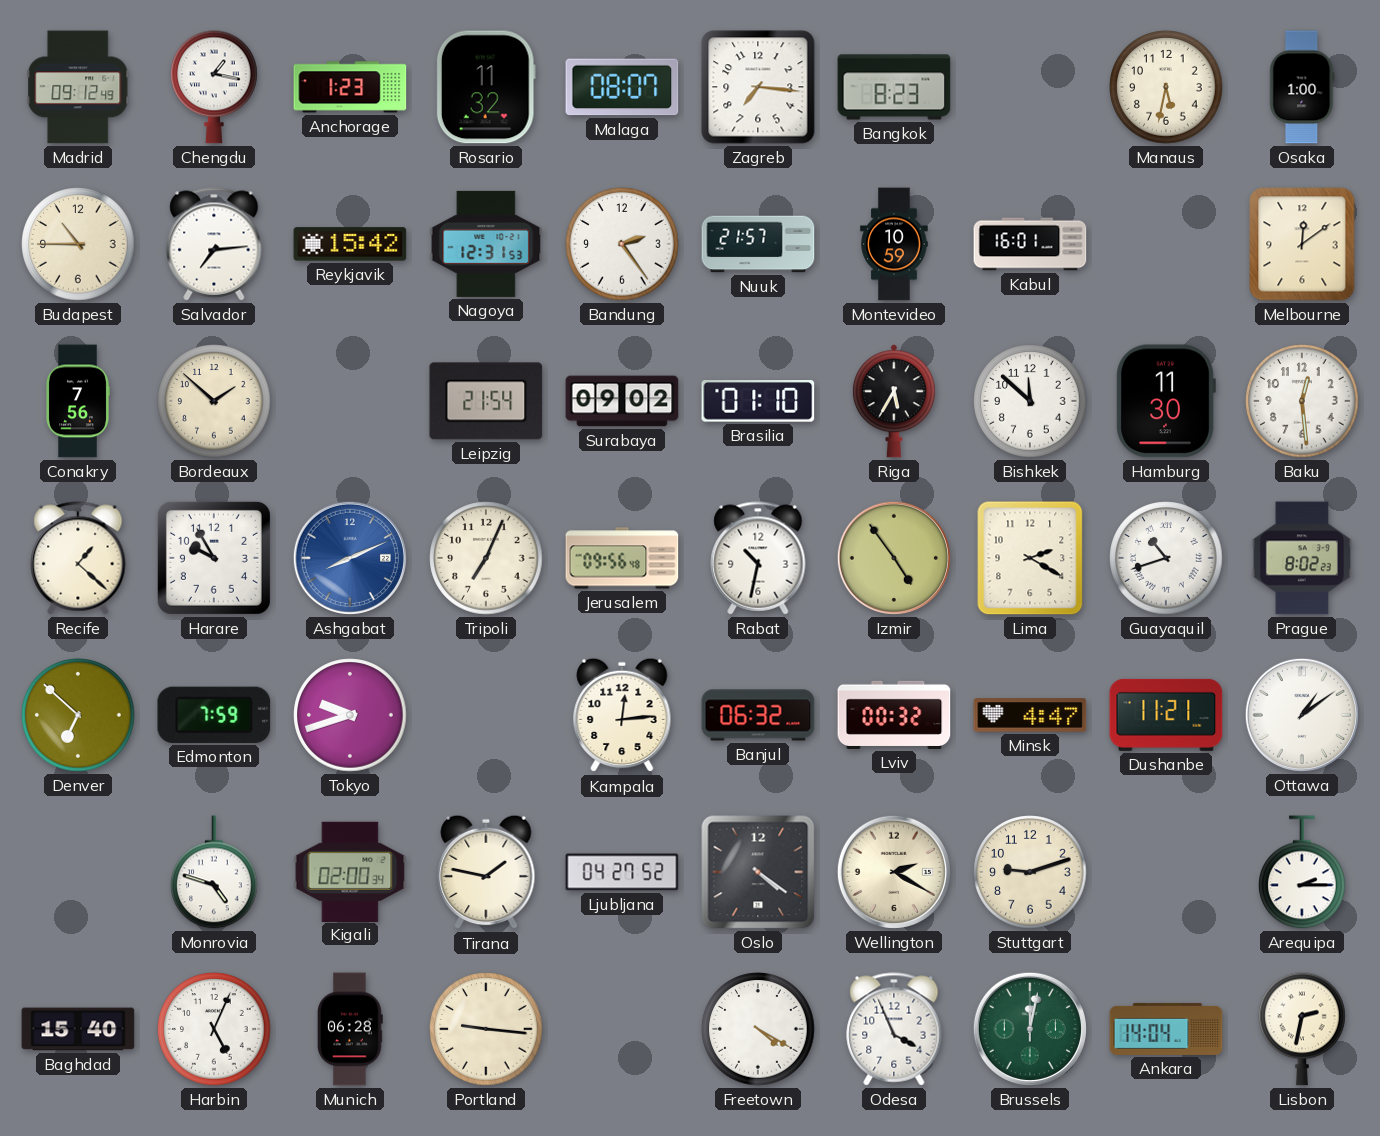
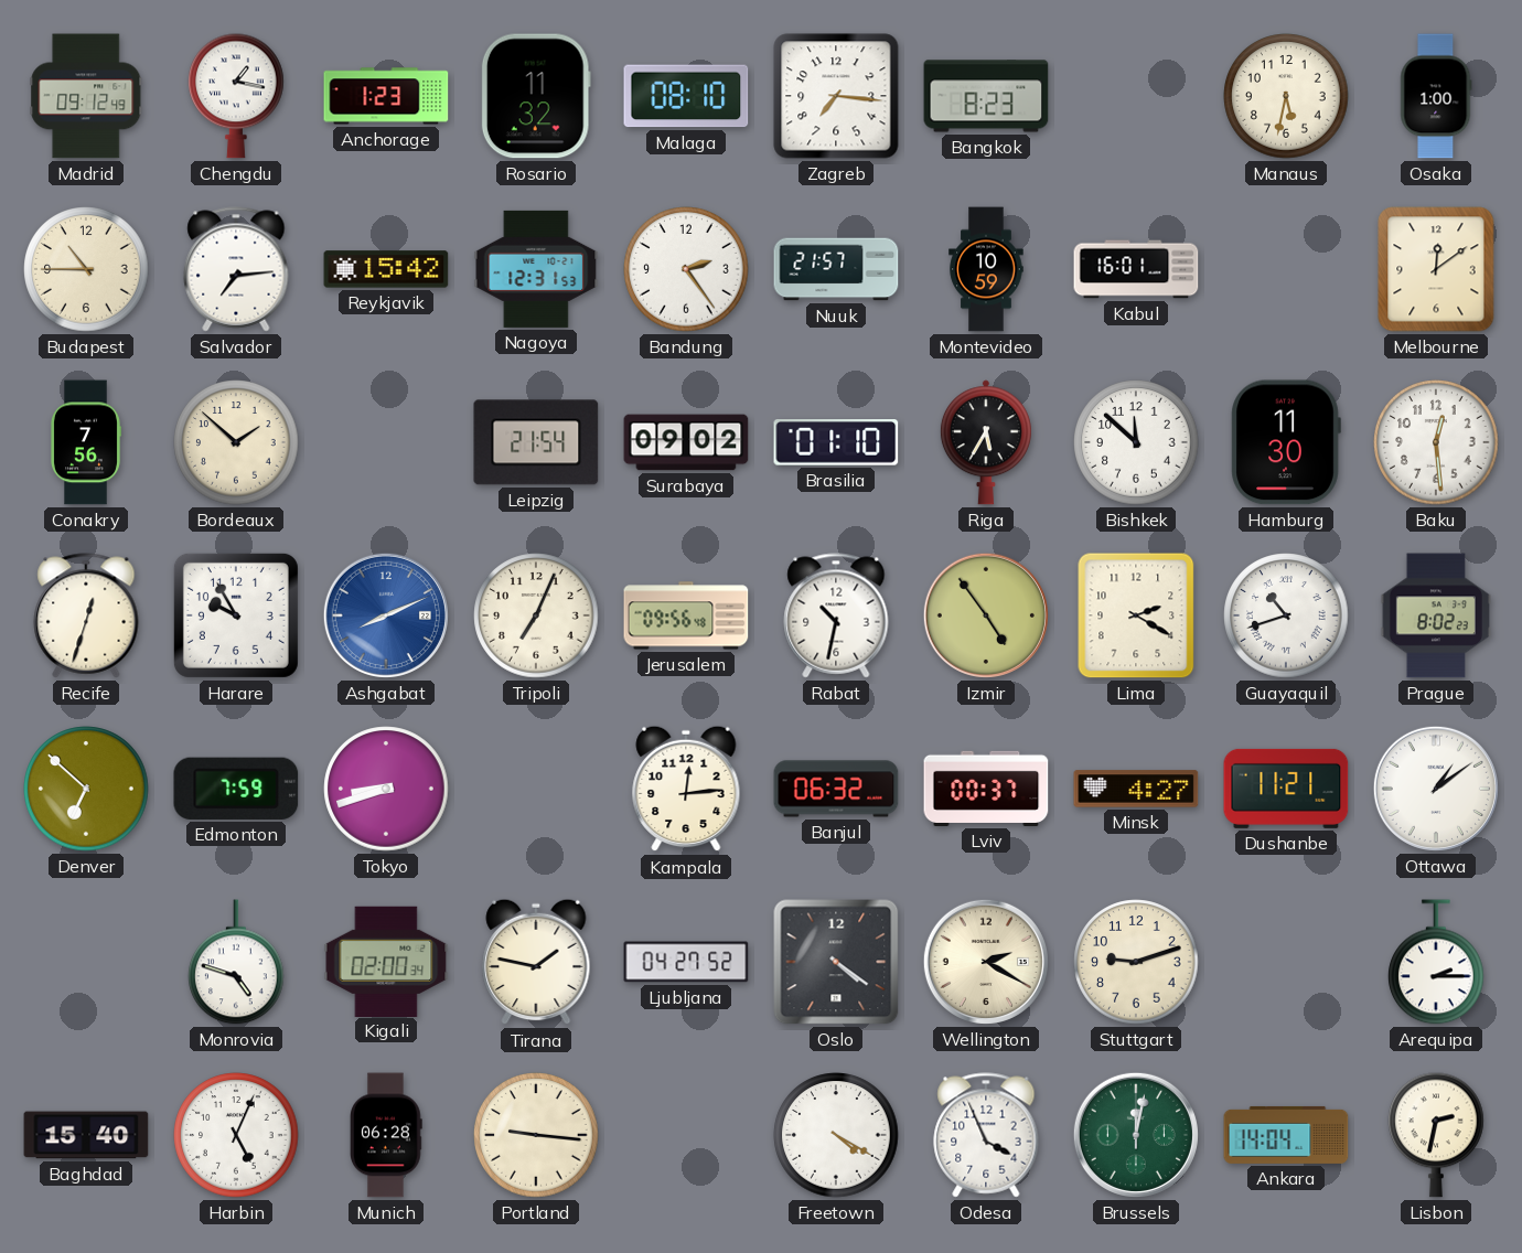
Malaga: 08:07 -> 08:10 (686, 96)
Recife: 1:22 -> 12:33 (86, 615)
Tokyo: 9:42 -> 8:42 (386, 789)
Lviv: 00:32 -> 00:37 (986, 789)
Minsk: 4:47 -> 4:27 (1136, 789)
